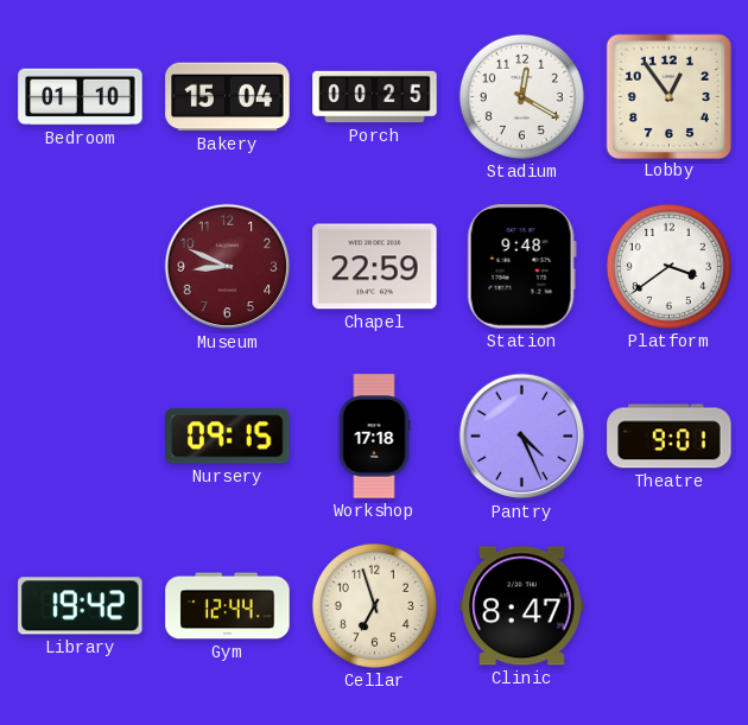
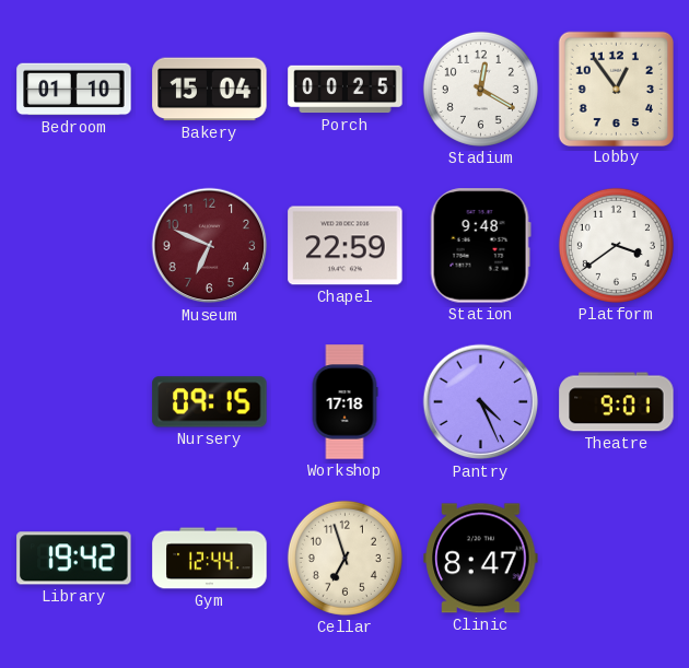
Museum: 8:49 -> 6:49 (210, 246)
